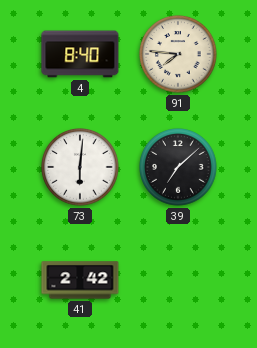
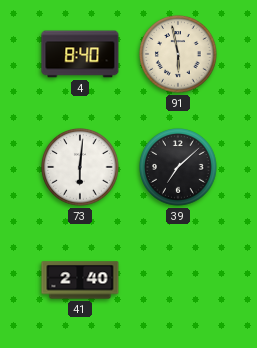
91: 7:46 -> 5:58 (178, 54)
41: 2:42 -> 2:40 (80, 280)
